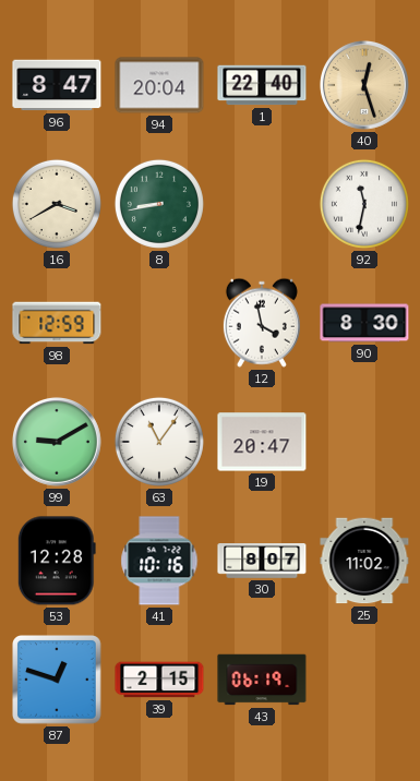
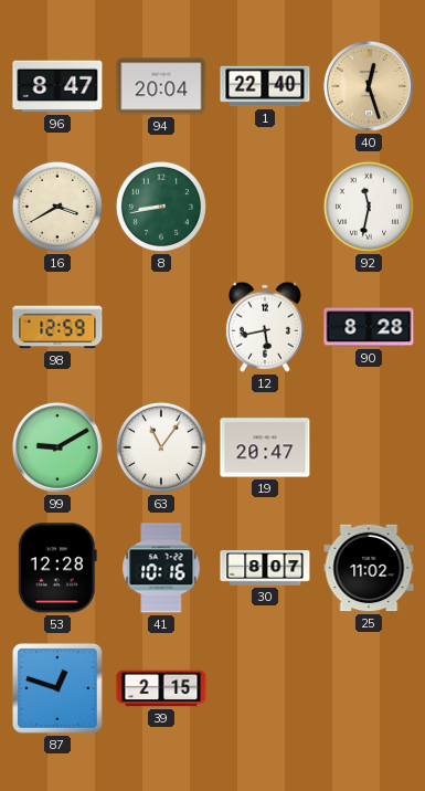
12: 3:58 -> 5:43 (265, 327)
90: 8:30 -> 8:28 (369, 327)
43: 06:19 -> none (262, 680)
